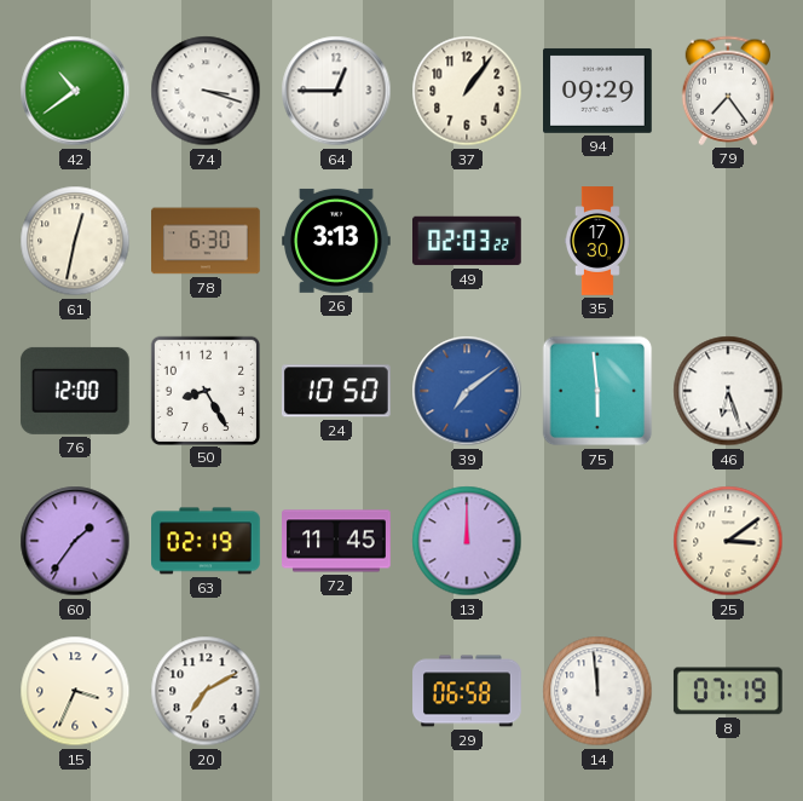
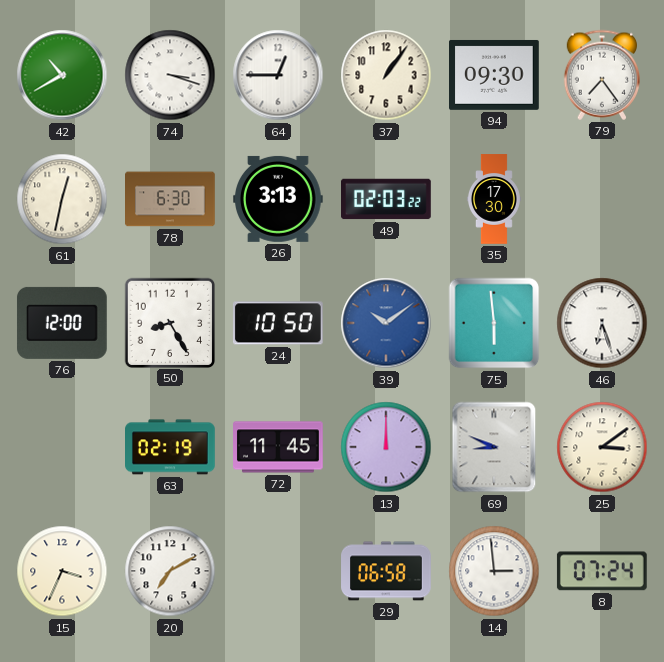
42: 10:39 -> 10:40 (62, 75)
94: 09:29 -> 09:30 (495, 75)
39: 7:09 -> 10:09 (386, 323)
60: 1:36 -> none (75, 541)
69: none -> 8:49 (494, 447)
14: 11:59 -> 2:59 (494, 571)
8: 07:19 -> 07:24 (602, 571)
